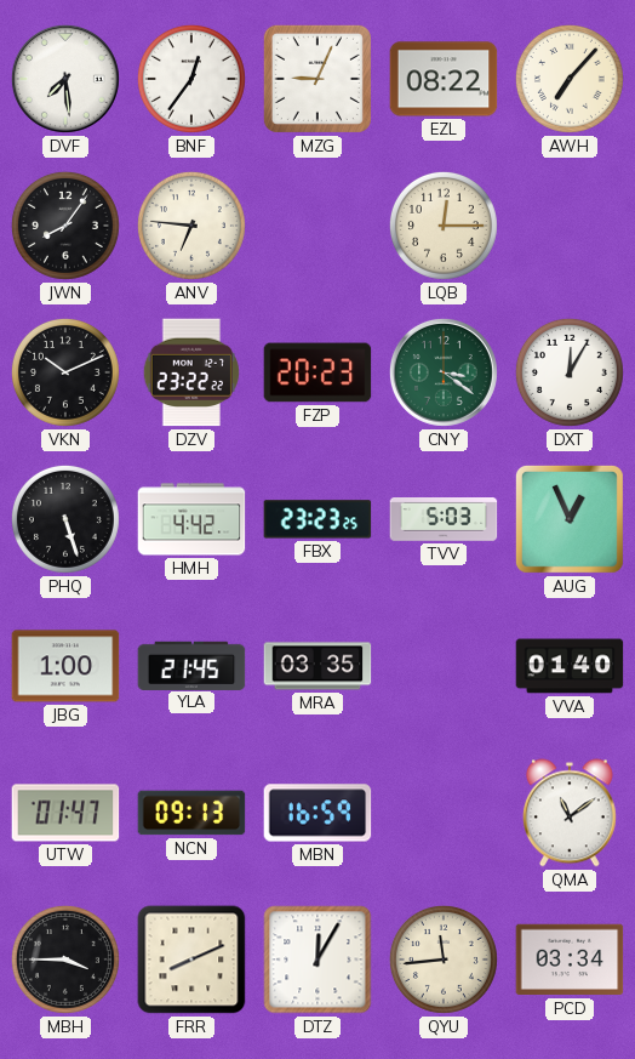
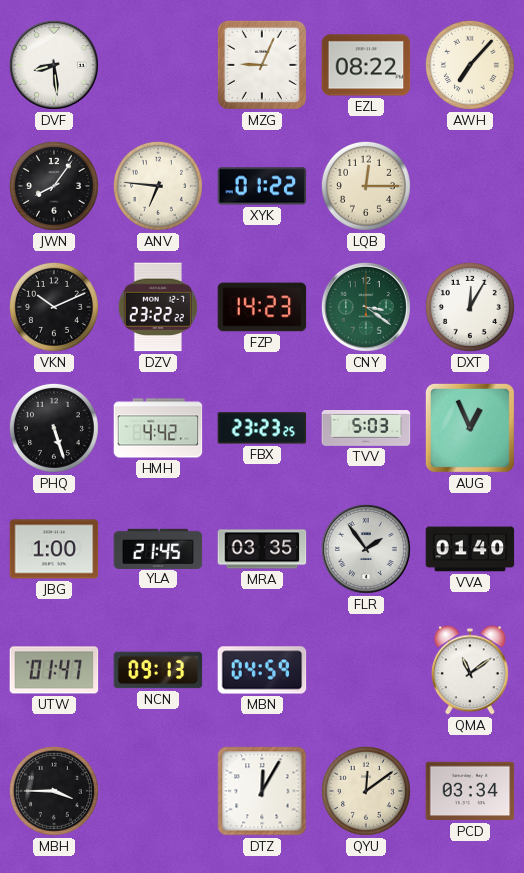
DVF: 7:29 -> 8:29 (54, 65)
BNF: 12:36 -> none (191, 79)
XYK: none -> 01:22 (262, 186)
FZP: 20:23 -> 14:23 (262, 307)
FLR: none -> 1:54 (366, 549)
MBN: 16:59 -> 04:59 (262, 670)
FRR: 8:11 -> none (191, 960)
QYU: 11:44 -> 12:09 (366, 791)
